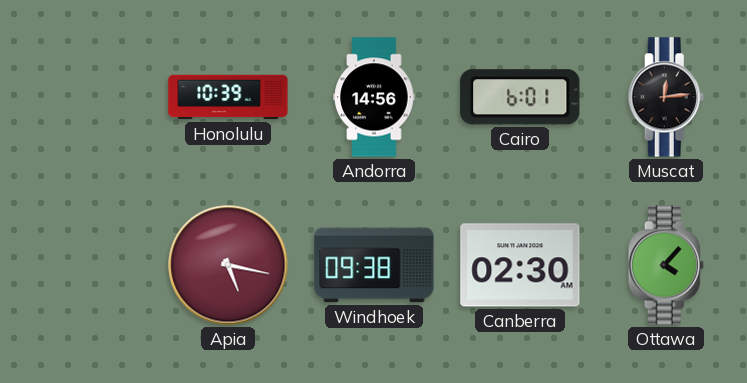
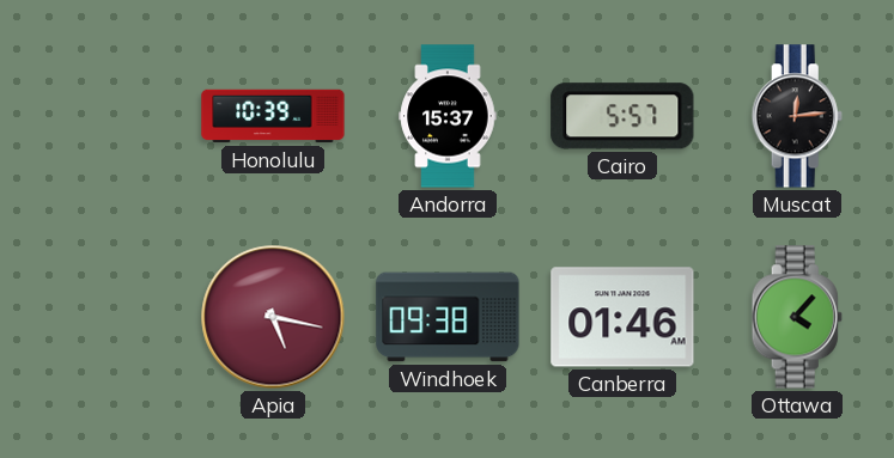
Andorra: 14:56 -> 15:37 (448, 116)
Cairo: 6:01 -> 5:57 (622, 116)
Canberra: 02:30 -> 01:46 (622, 317)
